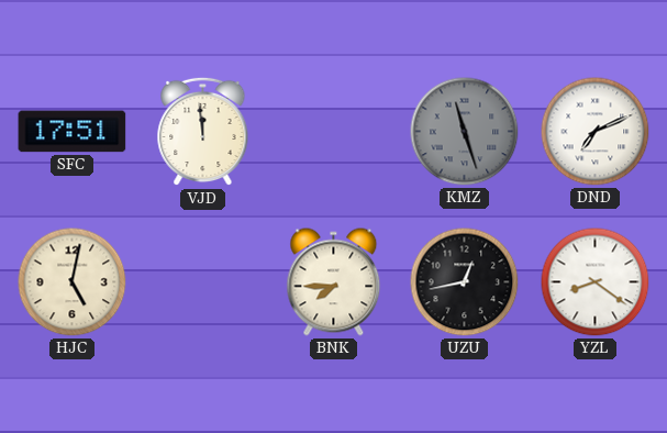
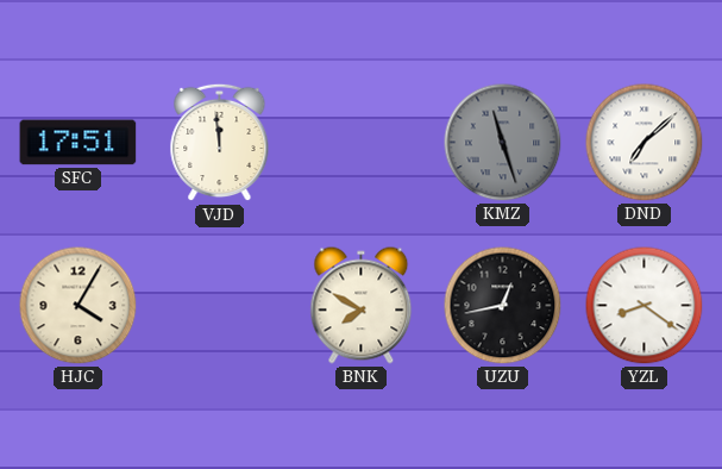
DND: 7:11 -> 7:08 (645, 143)
HJC: 5:02 -> 4:05 (79, 306)
BNK: 7:45 -> 7:50 (362, 306)
